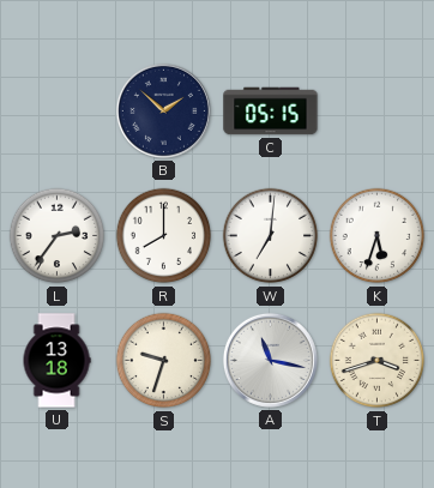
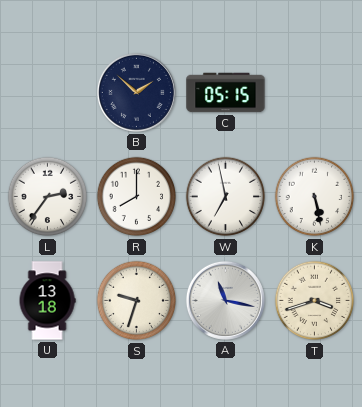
W: 7:01 -> 6:58 (226, 197)
K: 5:33 -> 5:28 (315, 197)
